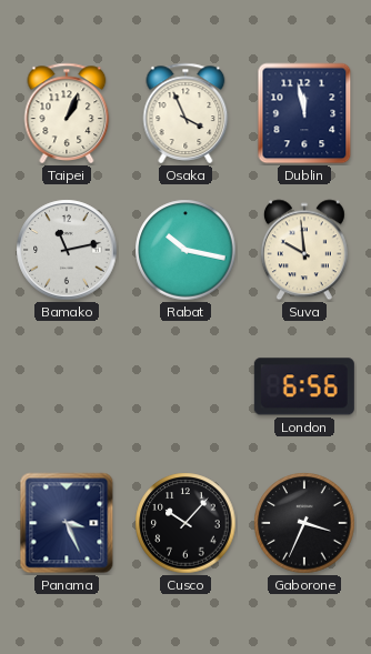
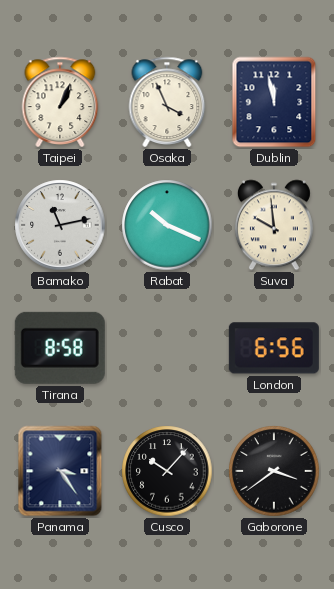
Rabat: 10:17 -> 10:19 (167, 225)
Tirana: none -> 8:58 (60, 348)
Panama: 3:26 -> 3:24 (60, 471)
Gaborone: 3:34 -> 3:39 (274, 471)
